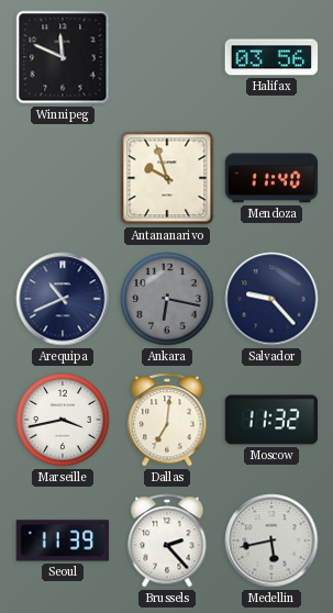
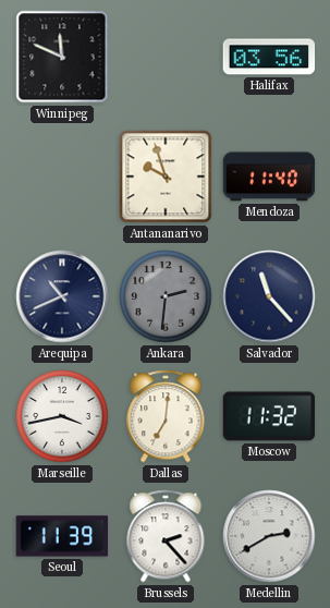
Ankara: 6:17 -> 2:31 (166, 296)
Salvador: 9:23 -> 11:23 (269, 296)
Medellin: 5:43 -> 2:40 (269, 536)
